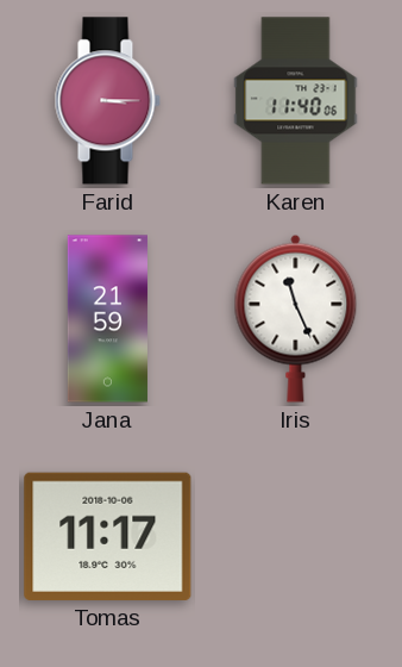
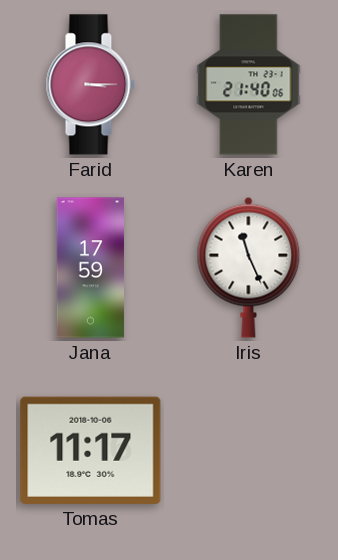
Karen: 11:40 -> 21:40 (249, 85)
Jana: 21:59 -> 17:59 (90, 268)
